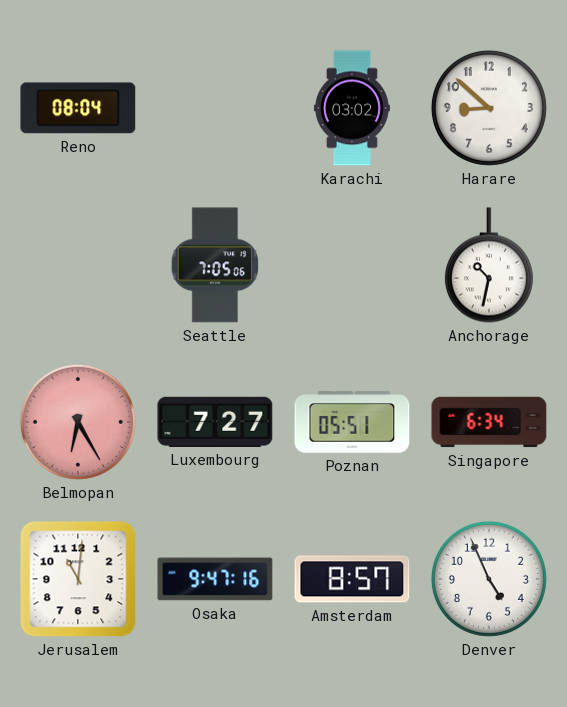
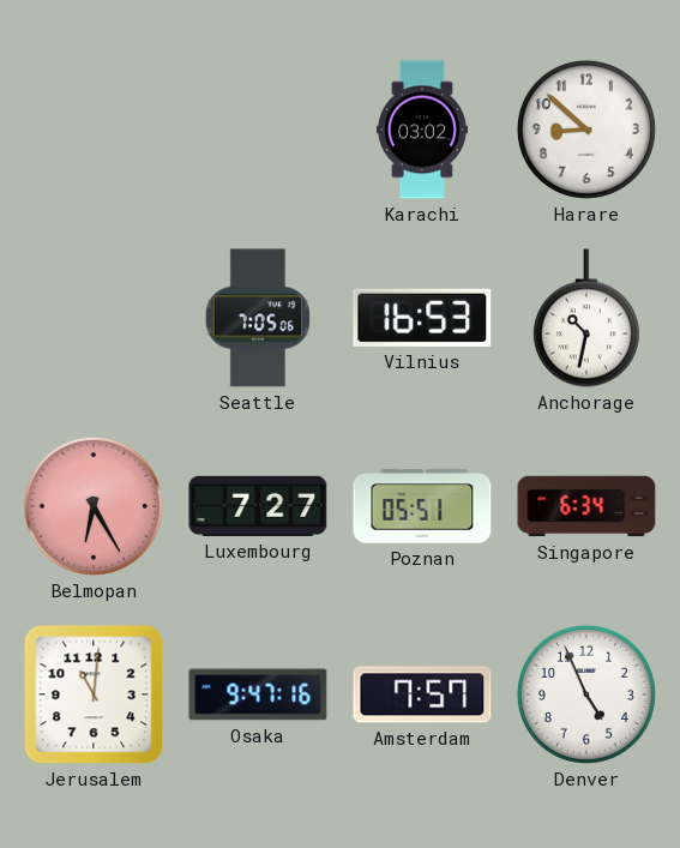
Reno: 08:04 -> none (78, 108)
Vilnius: none -> 16:53 (422, 318)
Amsterdam: 8:57 -> 7:57 (422, 694)
